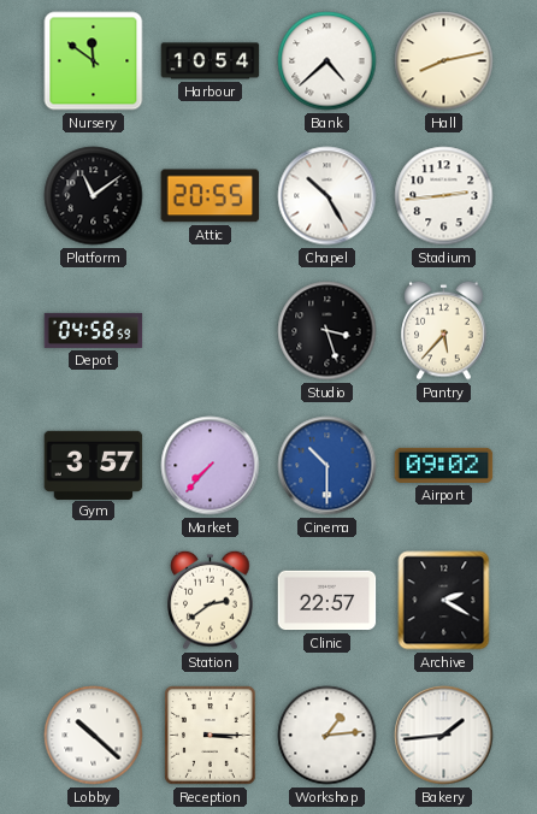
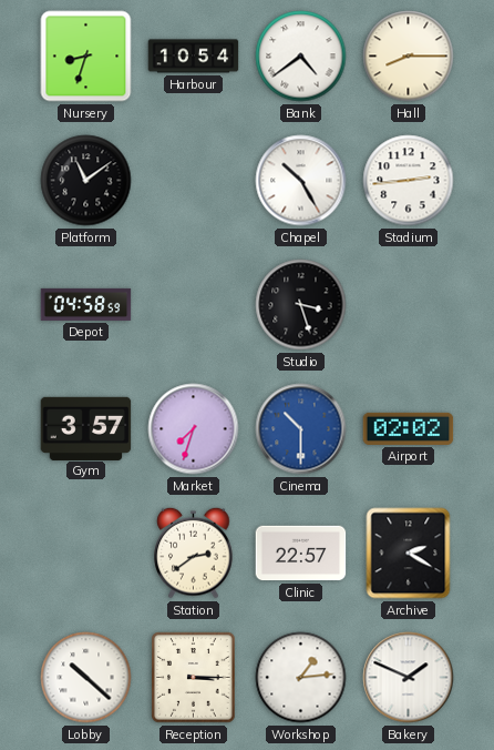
Nursery: 11:51 -> 8:33 (86, 57)
Bank: 4:38 -> 4:39 (301, 57)
Hall: 8:13 -> 8:15 (409, 57)
Attic: 20:55 -> none (211, 196)
Pantry: 5:37 -> none (444, 330)
Market: 7:37 -> 7:33 (194, 429)
Airport: 09:02 -> 02:02 (409, 428)
Bakery: 1:44 -> 1:49 (409, 678)
